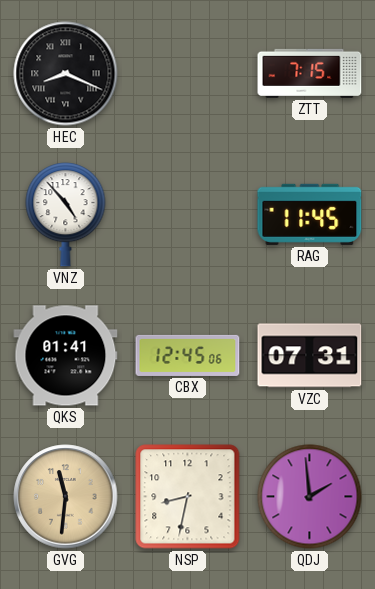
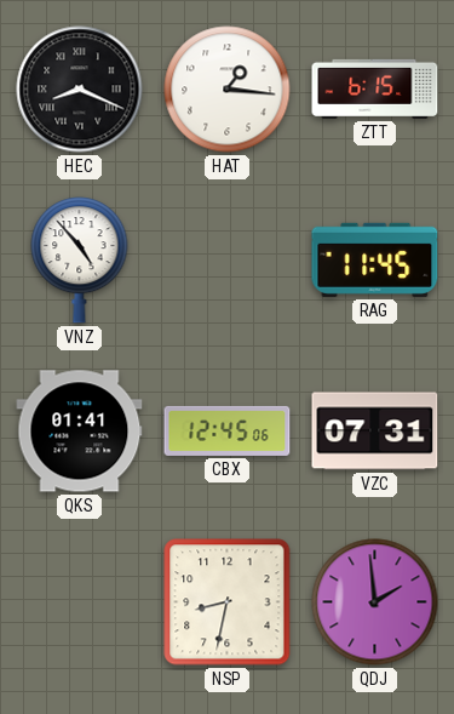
HAT: none -> 1:16 (228, 90)
ZTT: 7:15 -> 6:15 (375, 88)
GVG: 11:31 -> none (66, 497)
